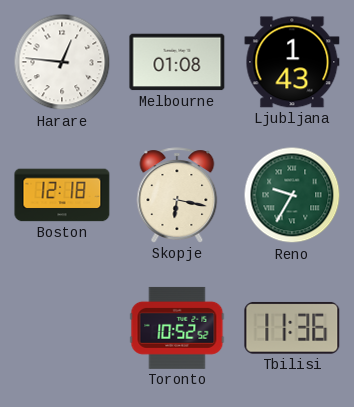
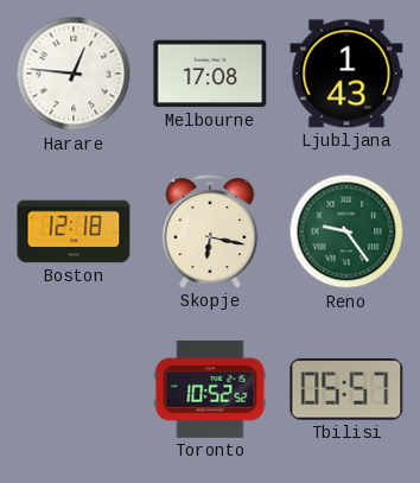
Melbourne: 01:08 -> 17:08 (210, 74)
Reno: 9:35 -> 9:24 (346, 231)
Tbilisi: 11:36 -> 05:57 (346, 389)
